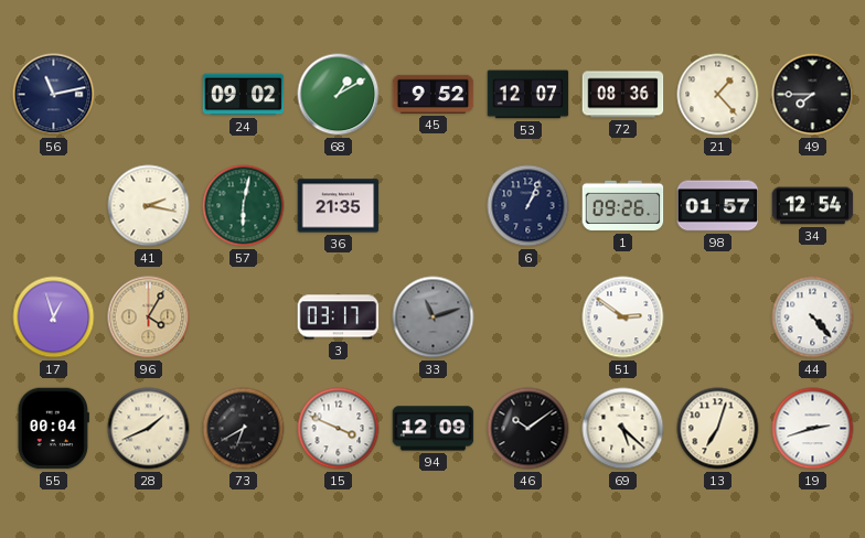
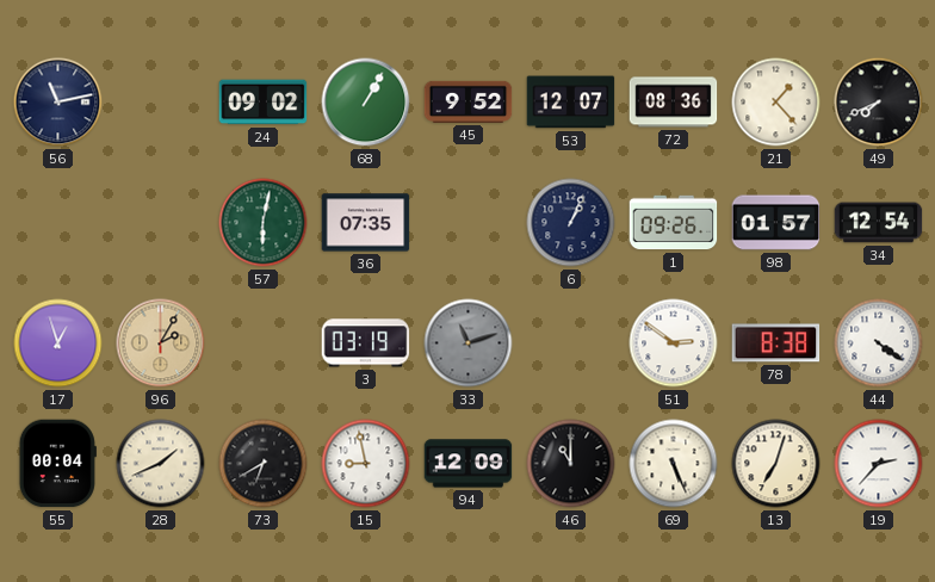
68: 1:10 -> 1:05 (366, 103)
49: 7:45 -> 7:41 (879, 103)
41: 2:17 -> none (149, 206)
36: 21:35 -> 07:35 (366, 223)
96: 4:05 -> 2:05 (161, 343)
3: 03:17 -> 03:19 (366, 343)
78: none -> 8:38 (776, 343)
44: 4:23 -> 4:21 (879, 343)
15: 3:49 -> 8:58 (366, 464)
46: 10:09 -> 11:00 (571, 464)
69: 5:22 -> 5:26 (674, 464)
19: 2:42 -> 2:37 (879, 464)
